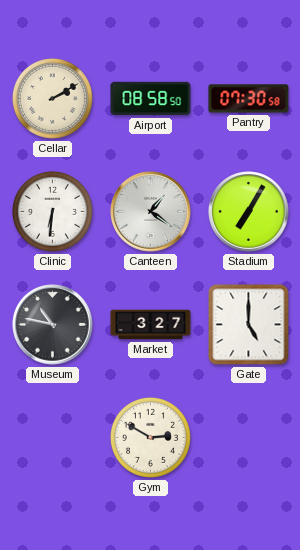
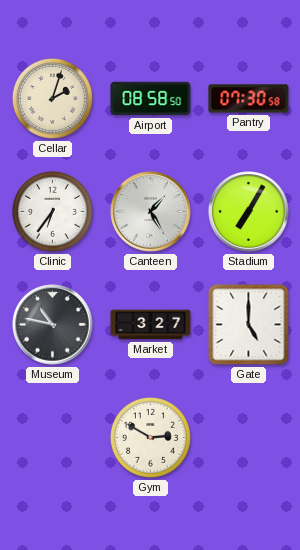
Cellar: 2:10 -> 2:03 (52, 98)
Clinic: 6:31 -> 6:36 (52, 211)
Canteen: 1:21 -> 1:25 (151, 212)
